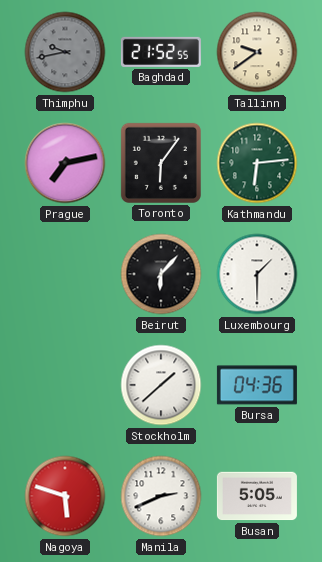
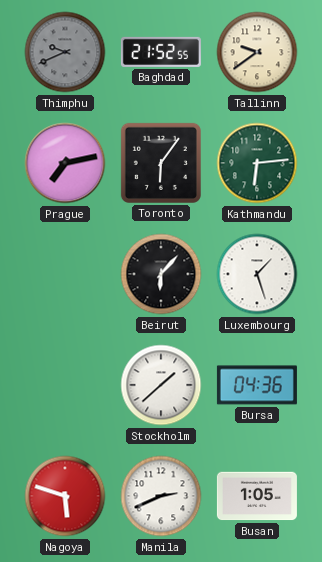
Thimphu: 9:43 -> 9:41 (65, 52)
Luxembourg: 1:30 -> 1:27 (257, 274)
Busan: 5:05 -> 1:05 (257, 496)
